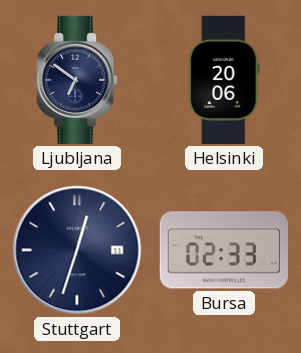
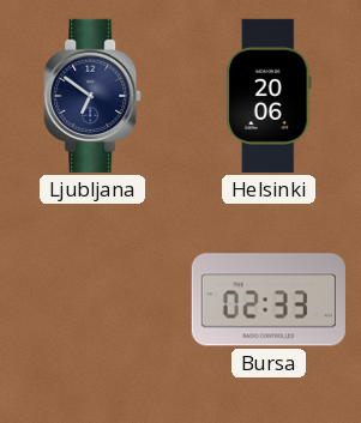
Stuttgart: 12:33 -> none (77, 250)
